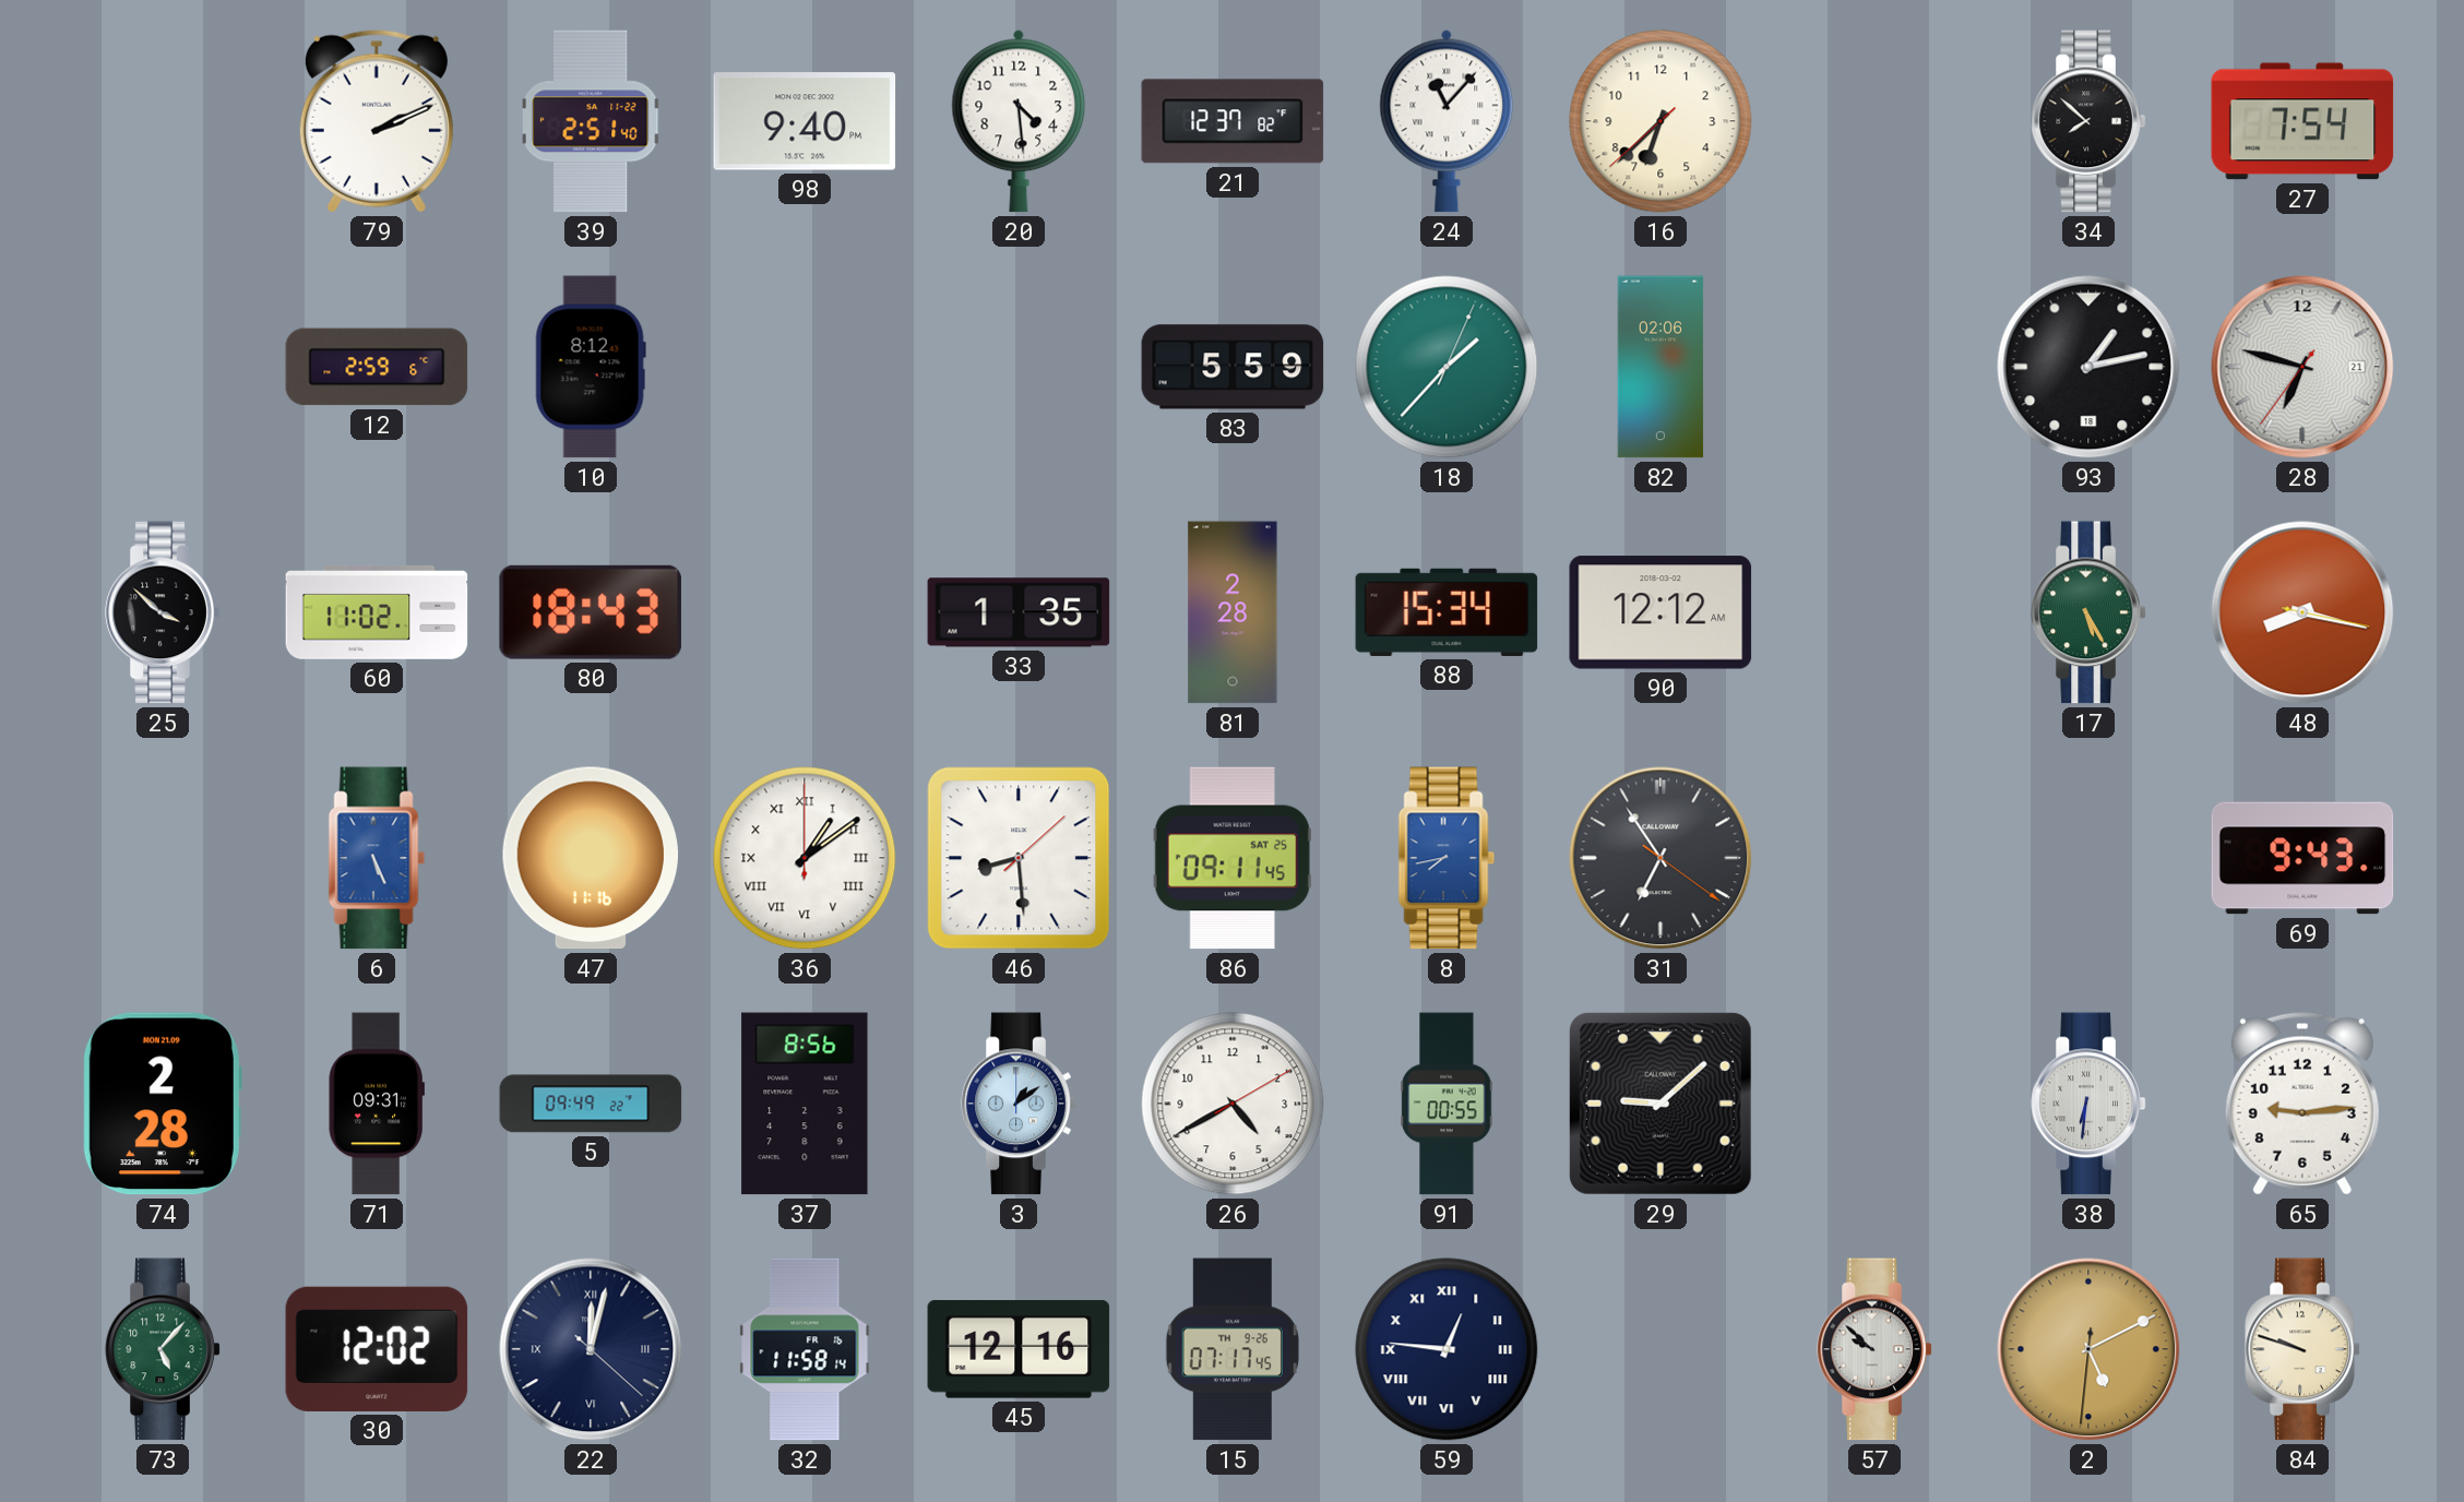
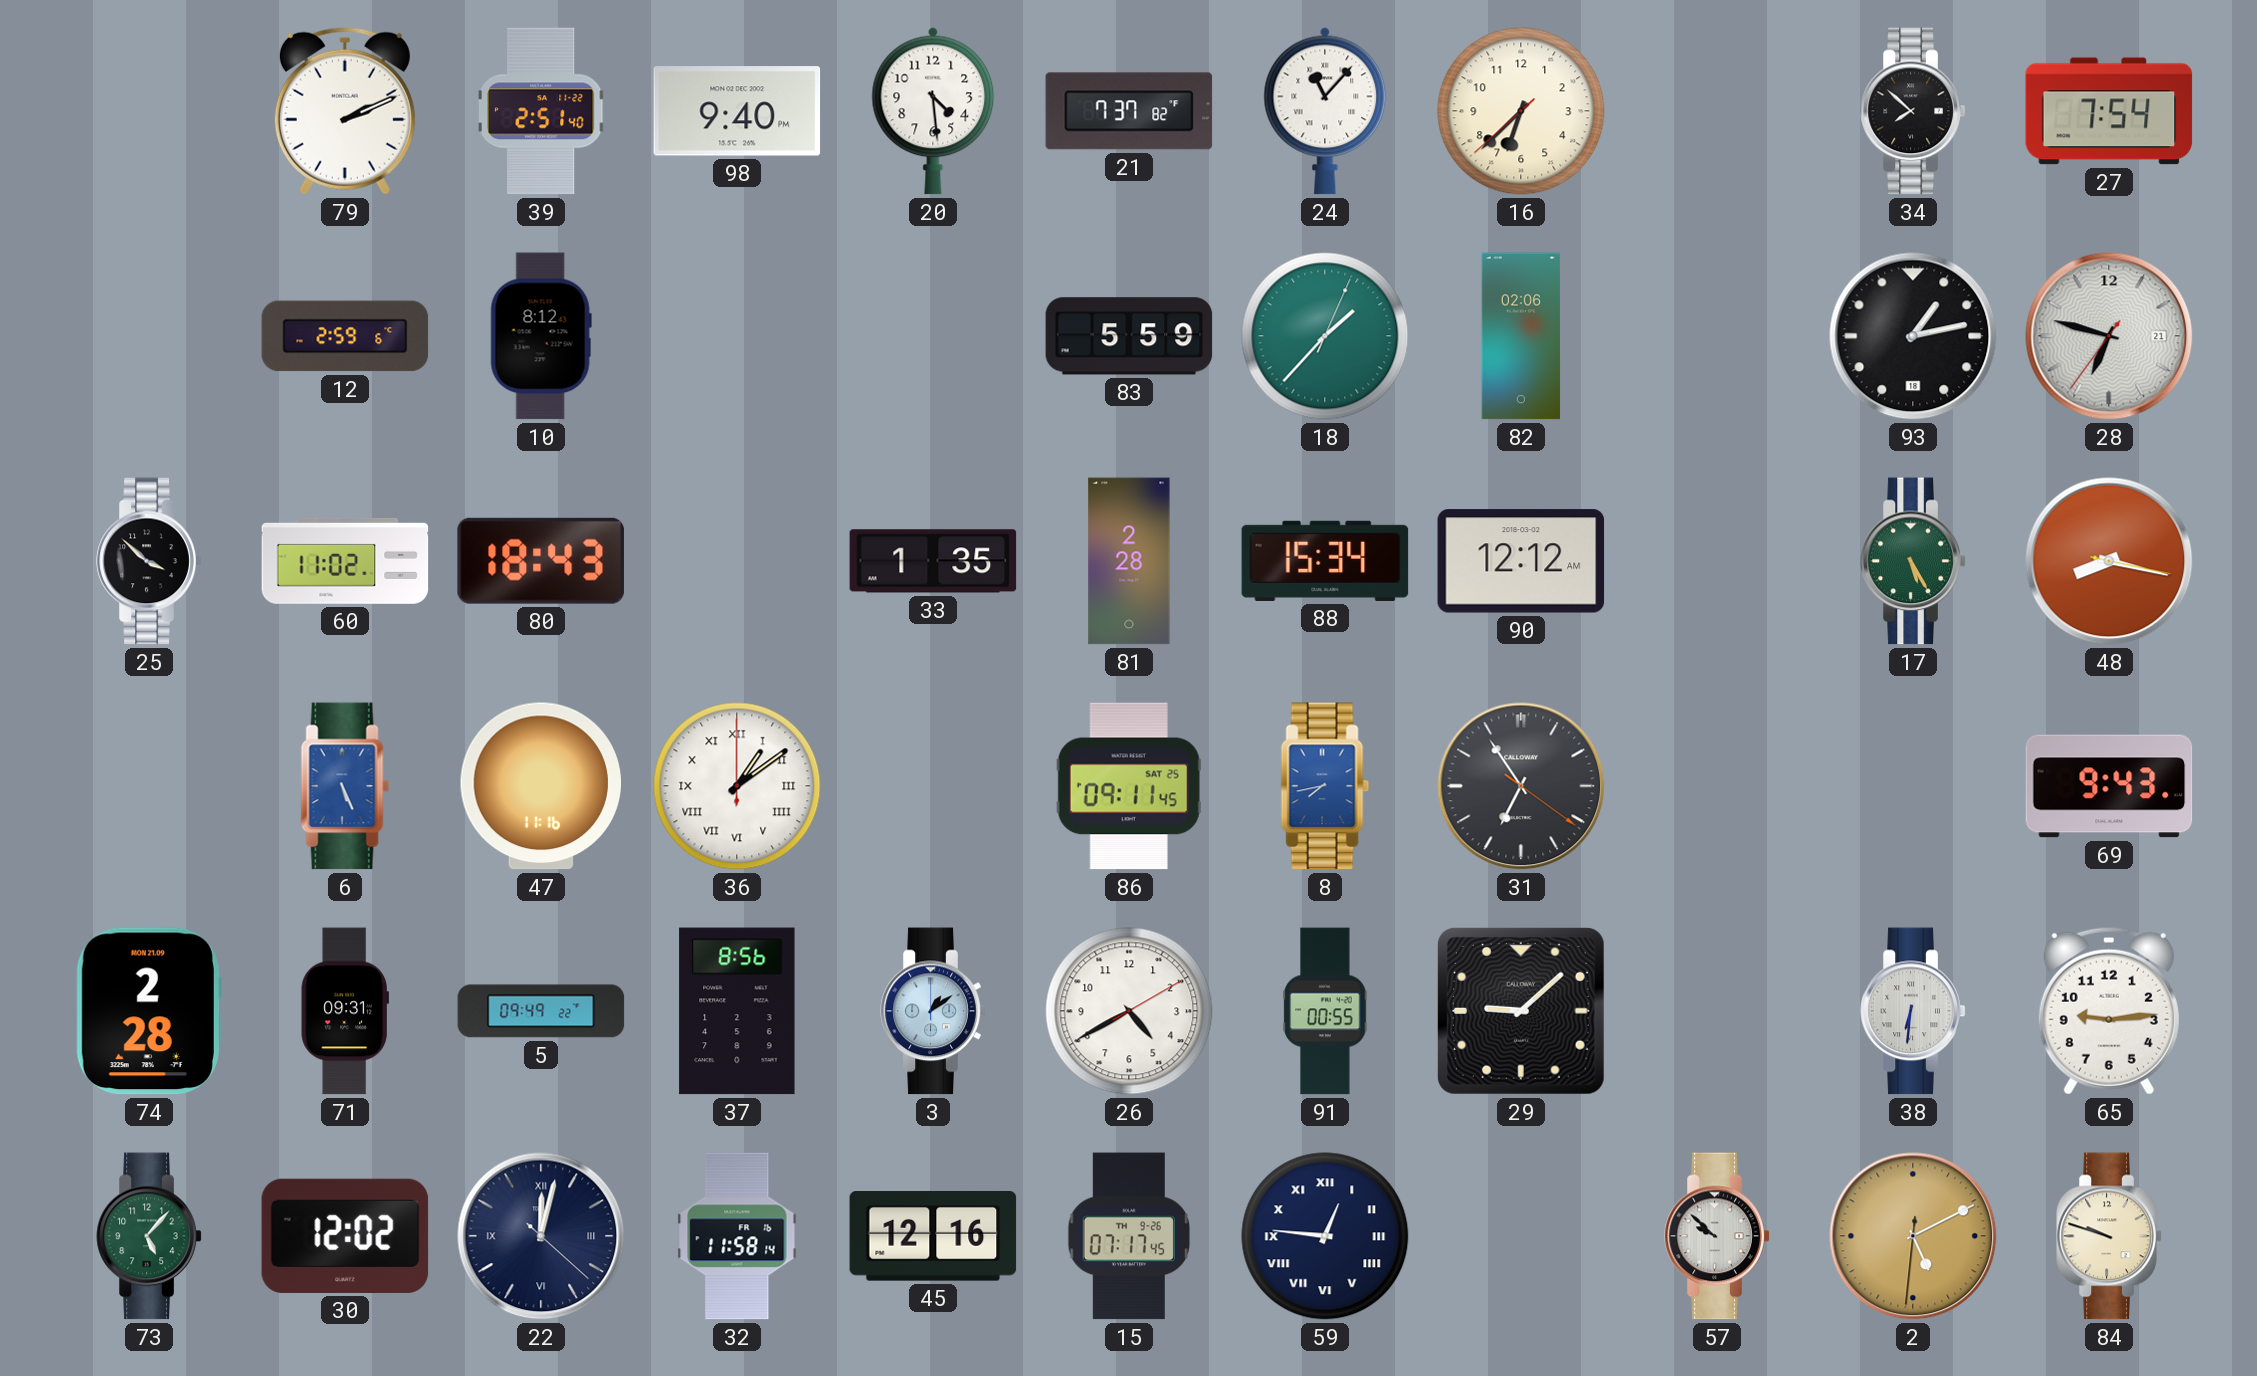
21: 12:37 -> 7:37 (1129, 111)
46: 8:29 -> none (1019, 858)
